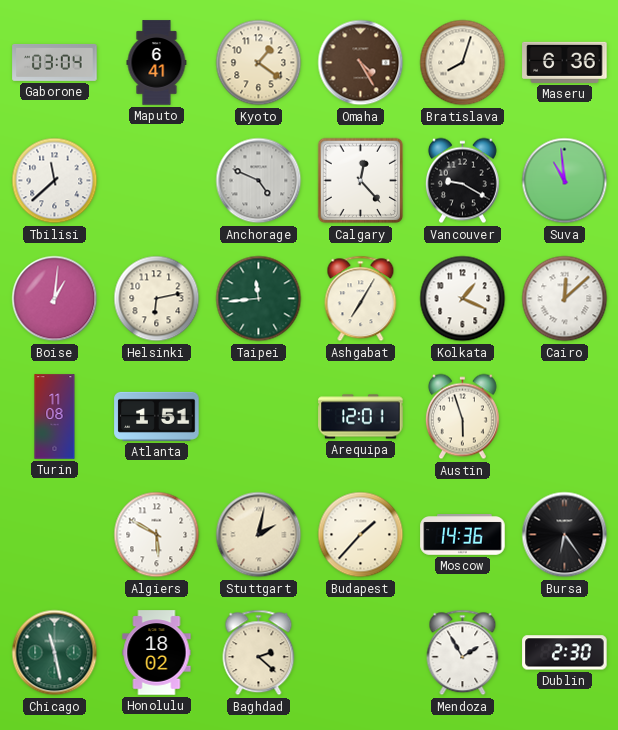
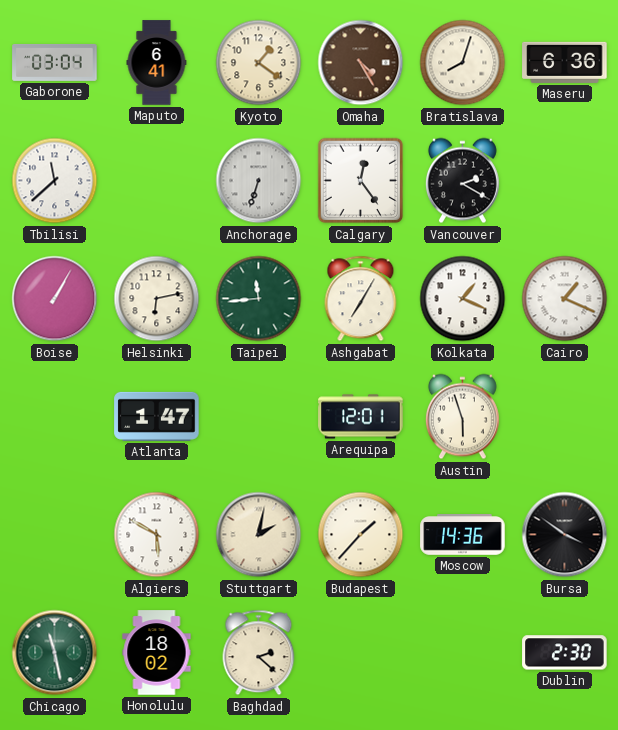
Anchorage: 4:49 -> 6:33 (259, 181)
Calgary: 12:23 -> 12:24 (361, 181)
Vancouver: 9:20 -> 2:20 (462, 181)
Suva: 10:59 -> none (565, 181)
Boise: 1:01 -> 1:05 (55, 299)
Cairo: 12:08 -> 1:19 (565, 299)
Turin: 11:08 -> none (55, 417)
Atlanta: 1:51 -> 1:47 (157, 416)
Bursa: 6:24 -> 3:51 (565, 535)
Mendoza: 1:55 -> none (463, 653)
